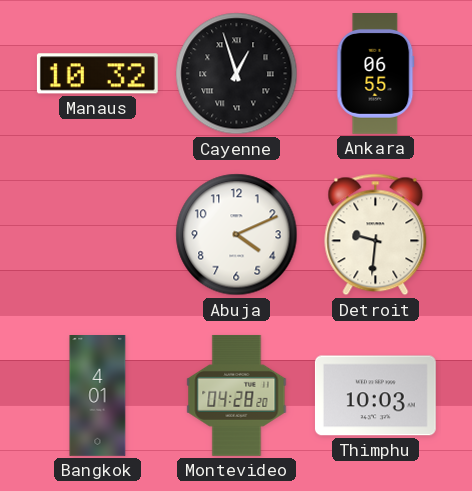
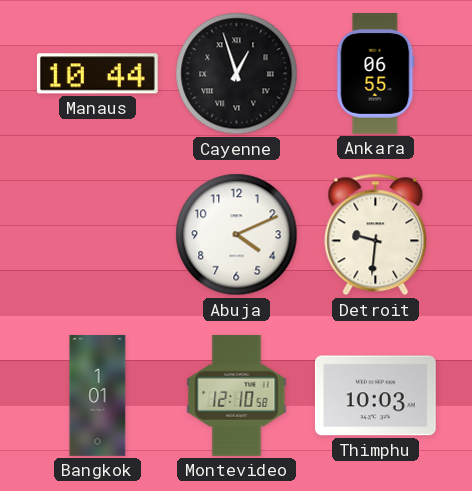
Manaus: 10:32 -> 10:44 (97, 74)
Bangkok: 4:01 -> 1:01 (98, 396)
Montevideo: 04:28 -> 12:10 (237, 395)
